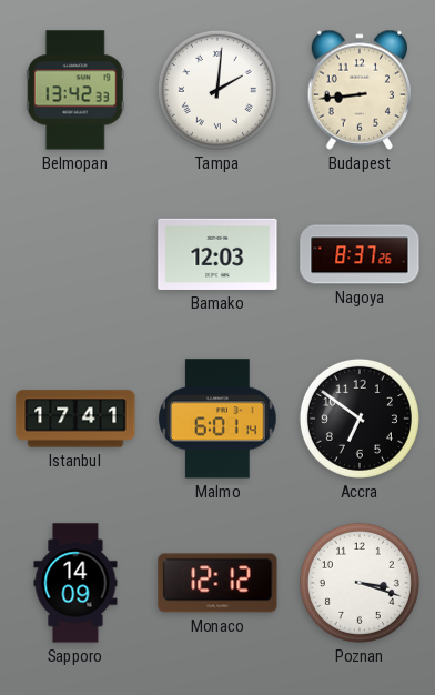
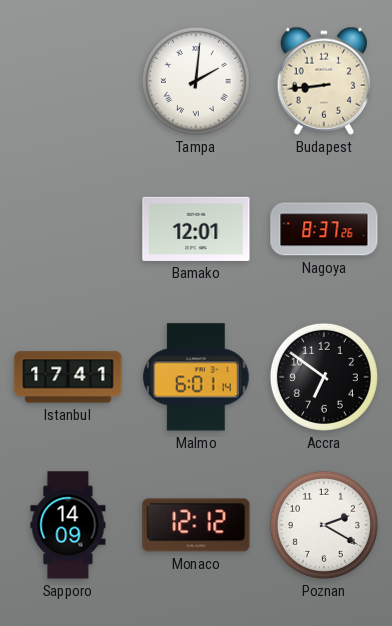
Belmopan: 13:42 -> none (75, 90)
Bamako: 12:03 -> 12:01 (196, 229)
Poznan: 3:18 -> 2:20 (324, 525)
